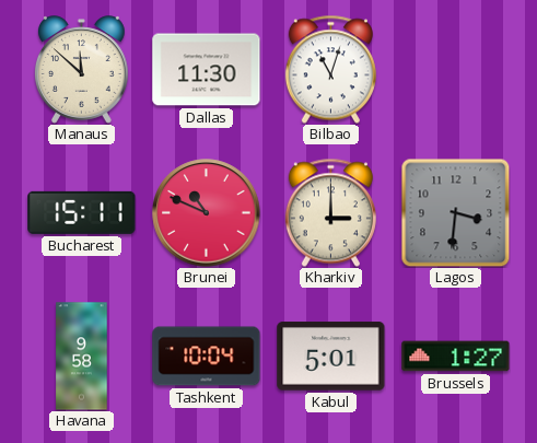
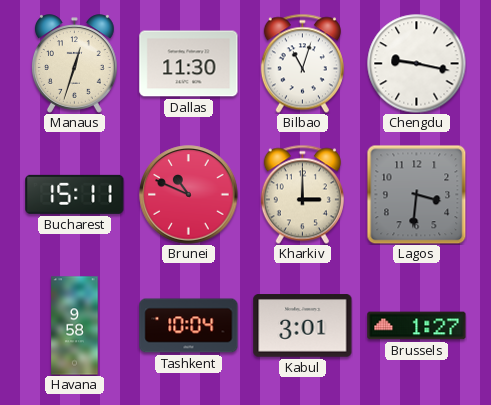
Manaus: 11:52 -> 12:33 (74, 64)
Chengdu: none -> 9:17 (417, 64)
Kabul: 5:01 -> 3:01 (303, 326)
